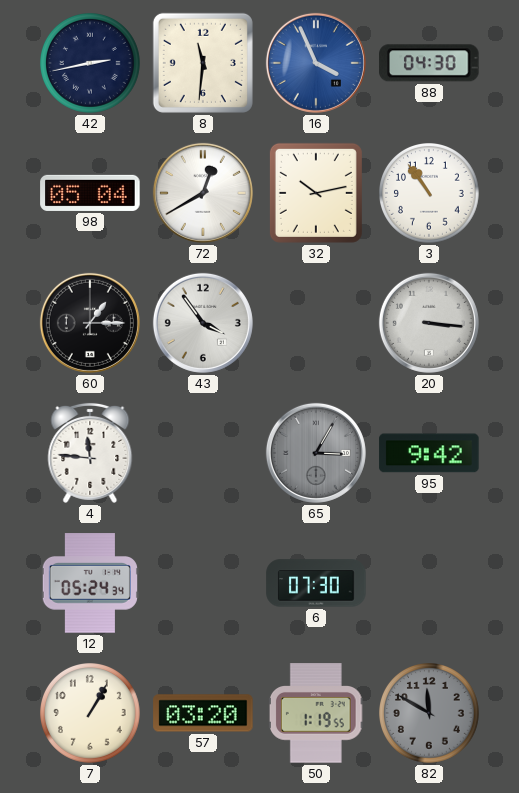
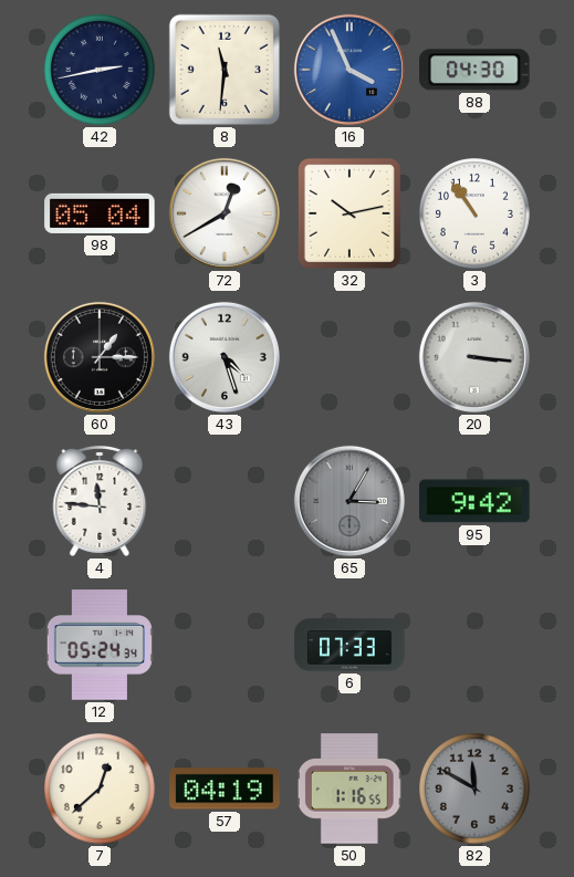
43: 3:54 -> 4:27 (225, 357)
6: 07:30 -> 07:33 (349, 645)
7: 1:05 -> 12:38 (101, 790)
57: 03:20 -> 04:19 (225, 789)
50: 1:19 -> 1:16 (349, 789)
